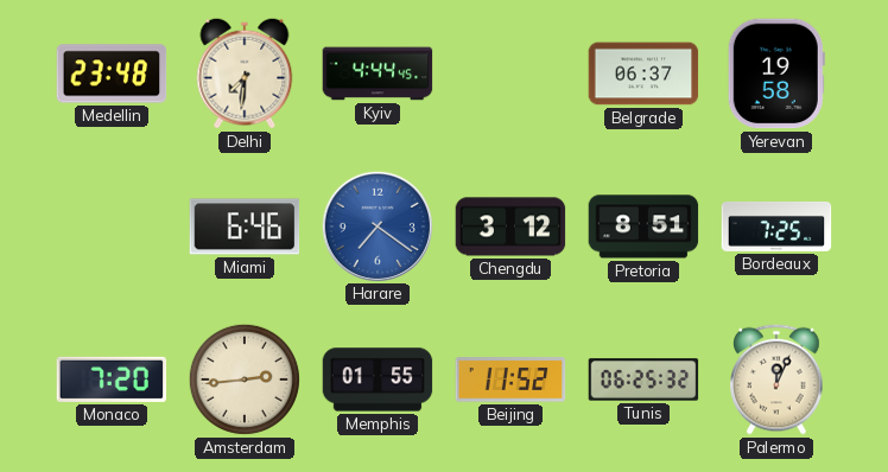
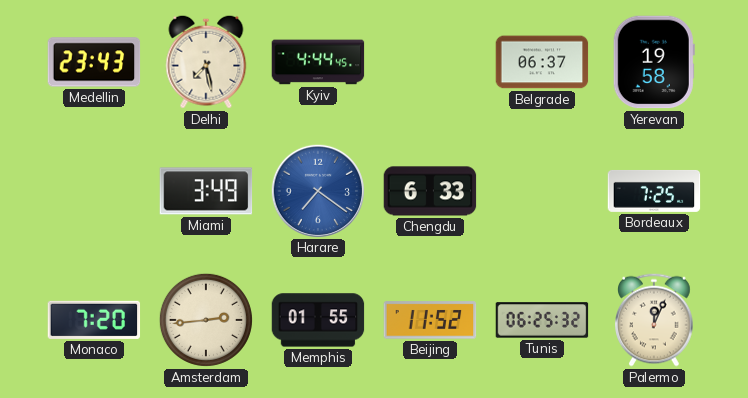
Medellin: 23:48 -> 23:43 (94, 62)
Delhi: 7:31 -> 7:28 (206, 62)
Miami: 6:46 -> 3:49 (206, 191)
Chengdu: 3:12 -> 6:33 (430, 191)
Pretoria: 8:51 -> none (643, 227)
